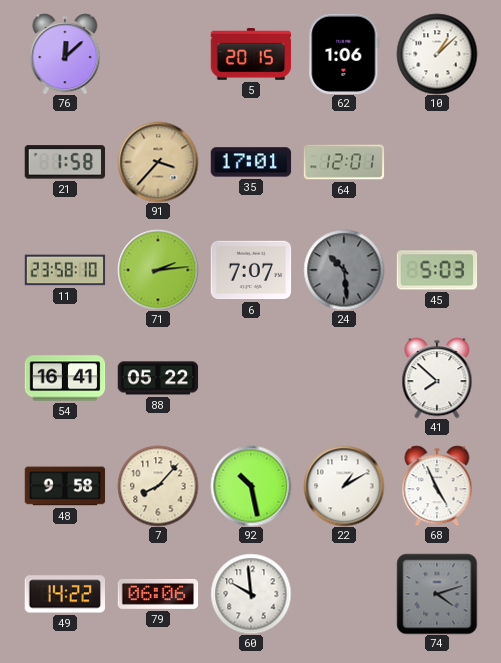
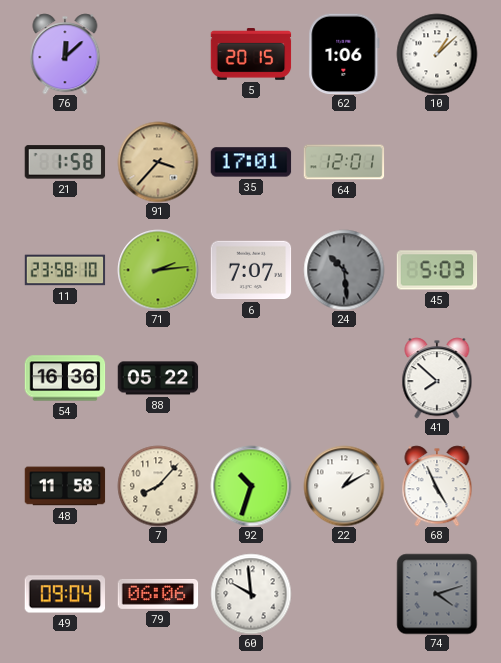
54: 16:41 -> 16:36 (65, 378)
48: 9:58 -> 11:58 (65, 486)
92: 10:28 -> 10:33 (251, 486)
49: 14:22 -> 09:04 (65, 594)
